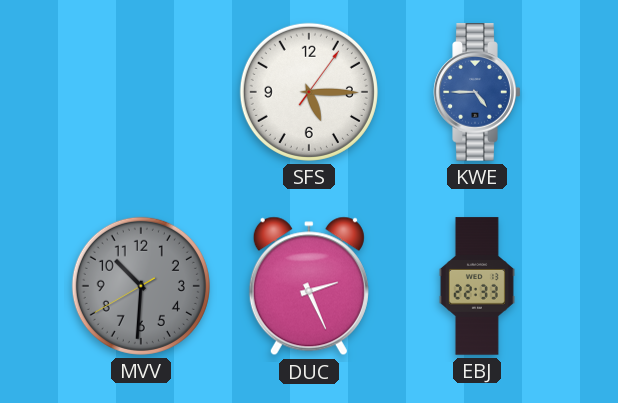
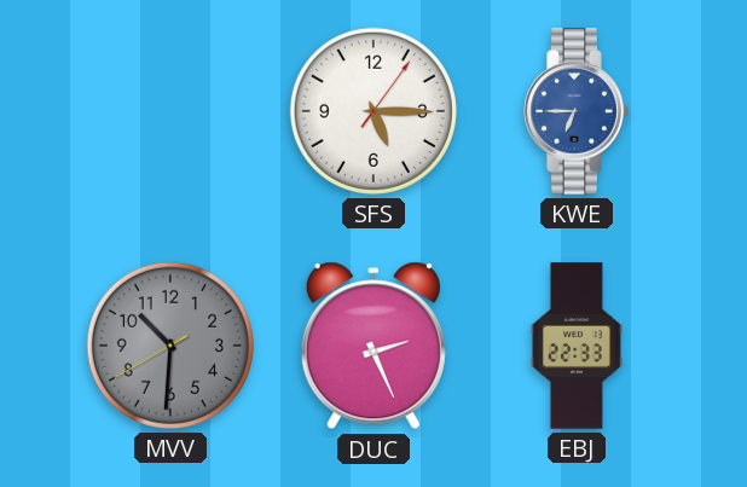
KWE: 4:45 -> 6:45 (577, 111)
